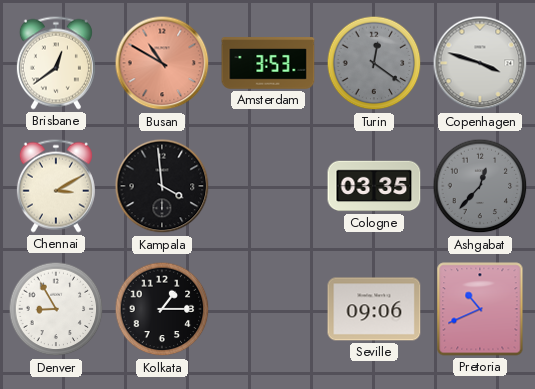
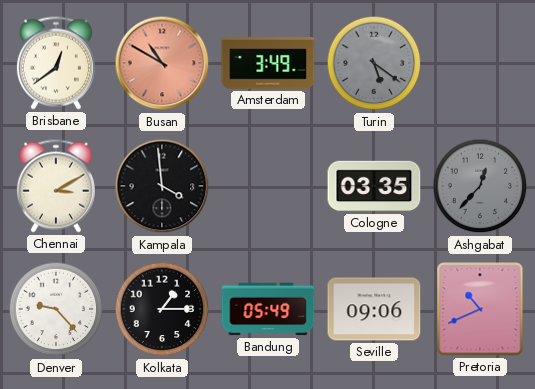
Amsterdam: 3:53 -> 3:49 (268, 63)
Turin: 12:21 -> 5:21 (374, 63)
Copenhagen: 3:48 -> none (480, 63)
Denver: 8:55 -> 9:23 (56, 309)
Bandung: none -> 05:49 (268, 309)
